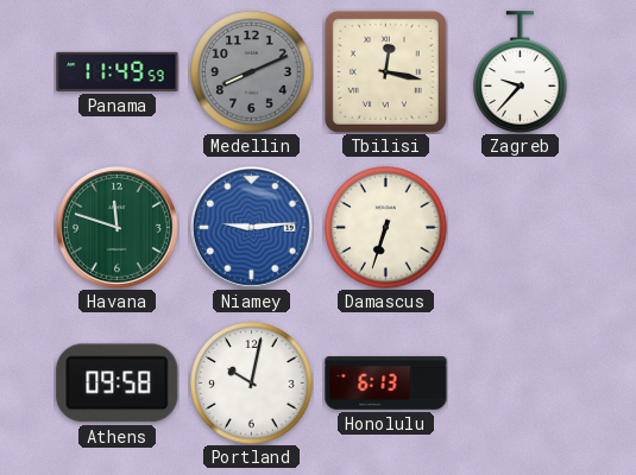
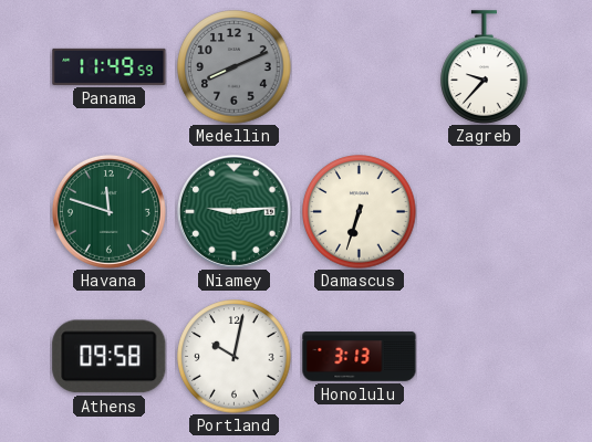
Tbilisi: 12:17 -> none (385, 71)
Niamey dial: blue -> green (233, 211)
Honolulu: 6:13 -> 3:13 (360, 357)
